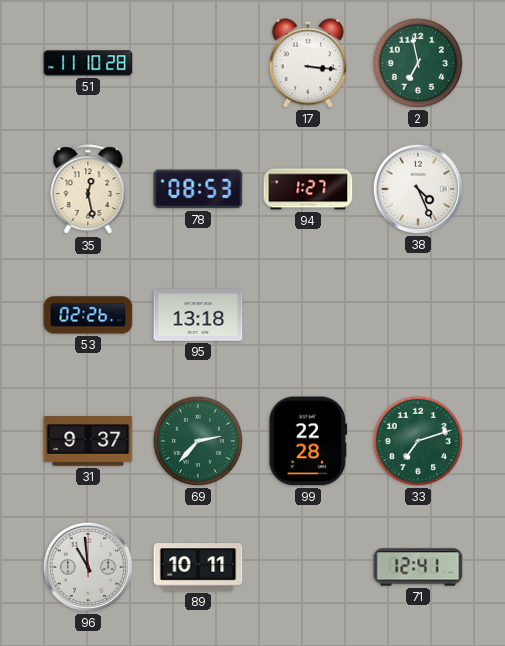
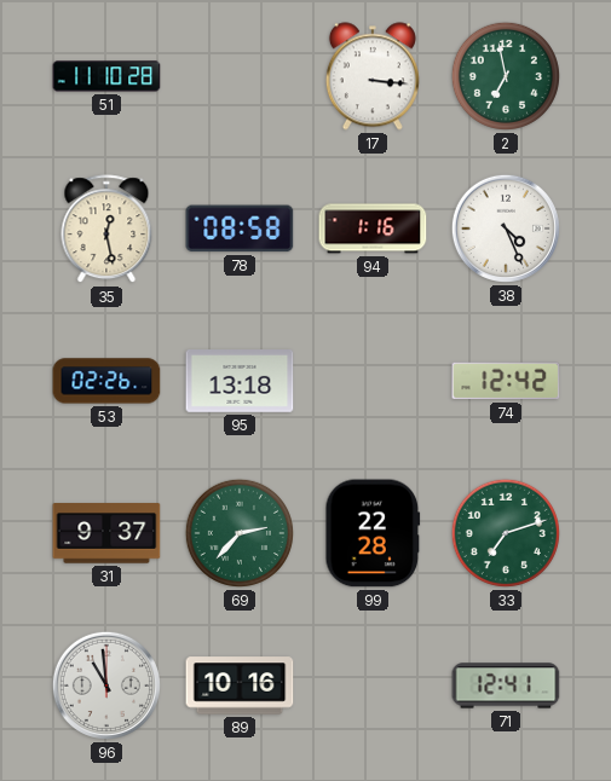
78: 08:53 -> 08:58 (240, 228)
94: 1:27 -> 1:16 (373, 228)
74: none -> 12:42 (506, 381)
89: 10:11 -> 10:16 (240, 685)
